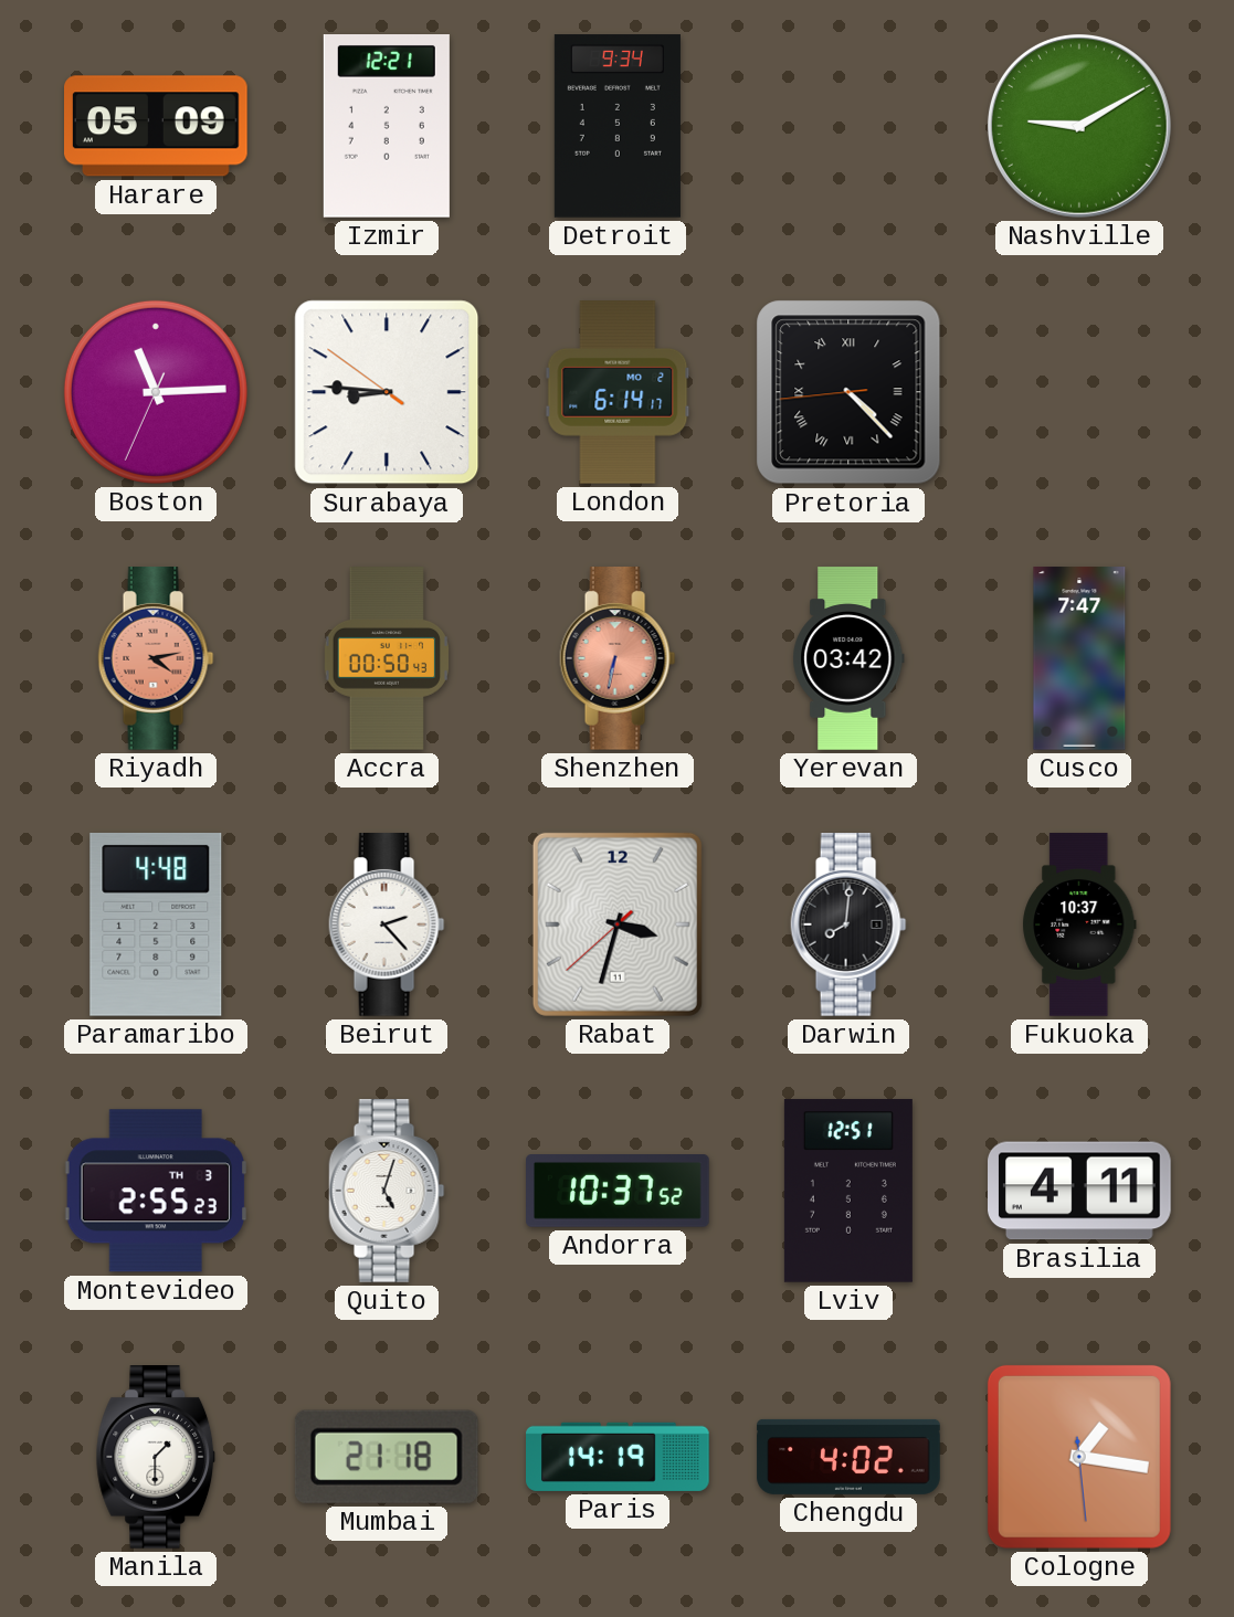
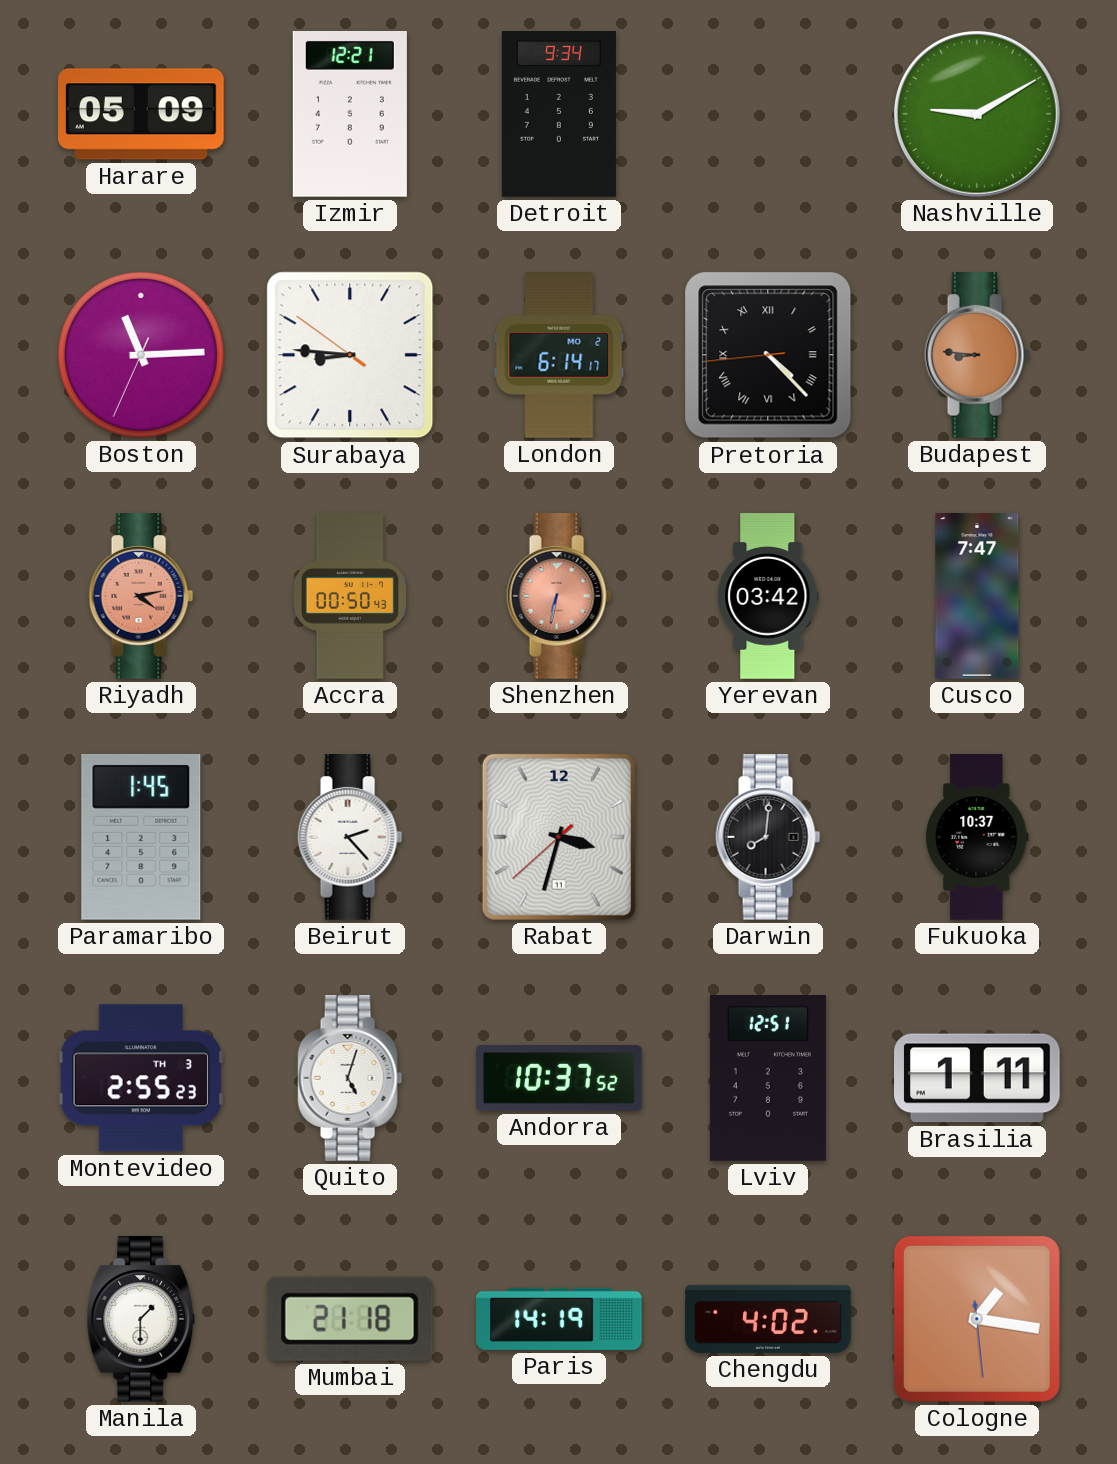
Budapest: none -> 8:46 (977, 356)
Paramaribo: 4:48 -> 1:45 (141, 837)
Brasilia: 4:11 -> 1:11 (978, 1078)
